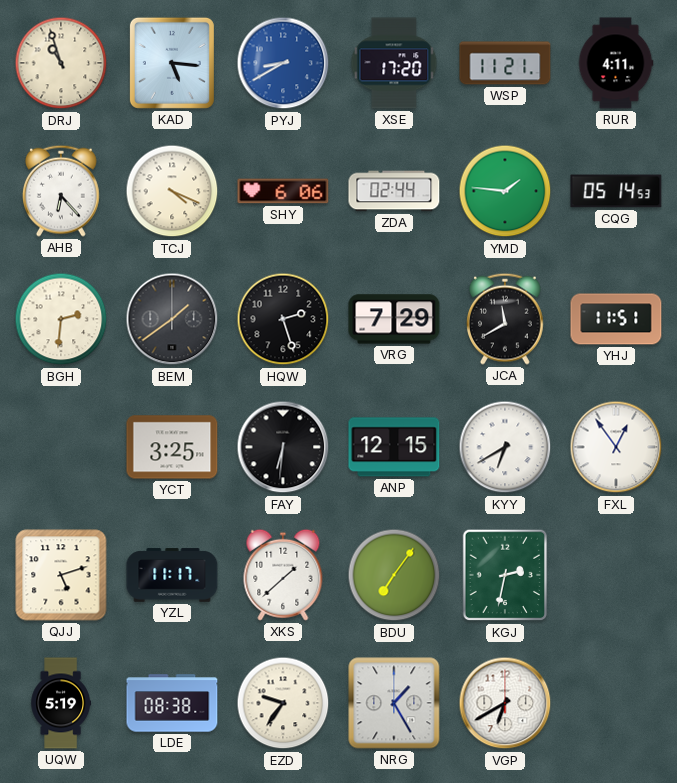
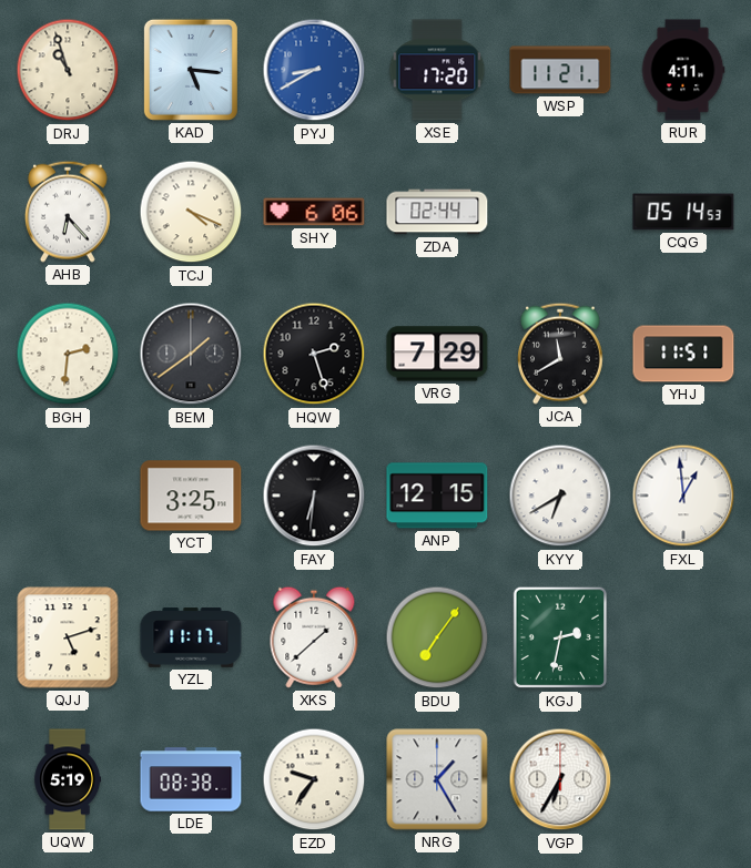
YMD: 1:46 -> none (505, 191)
FXL: 12:54 -> 12:59 (683, 496)
VGP: 6:40 -> 6:35 (560, 779)
